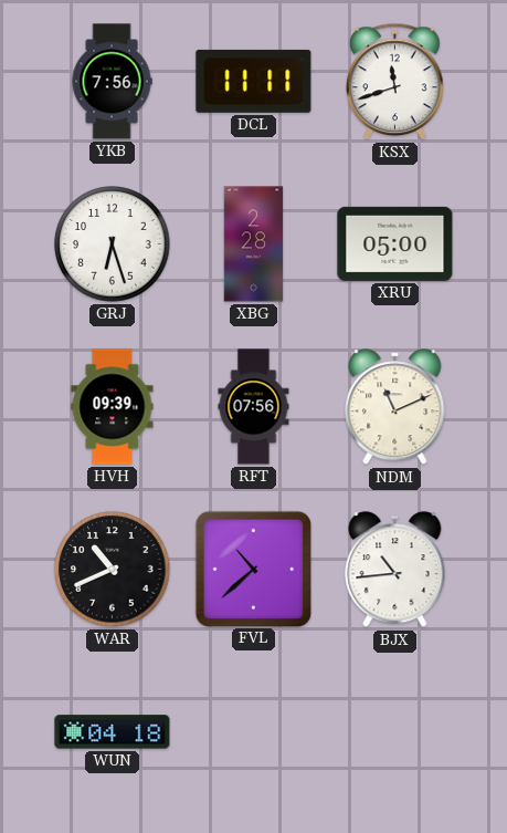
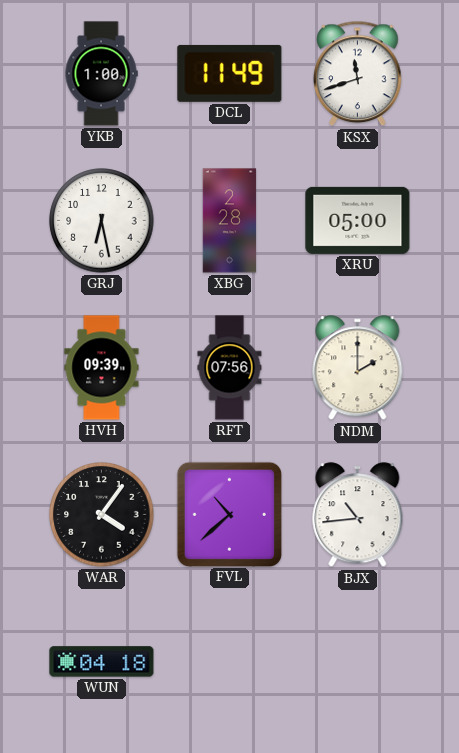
YKB: 7:56 -> 1:00 (101, 74)
DCL: 11:11 -> 11:49 (230, 73)
GRJ: 6:27 -> 6:28 (102, 221)
NDM: 11:11 -> 2:00 (358, 368)
WAR: 10:41 -> 4:06 (102, 515)
